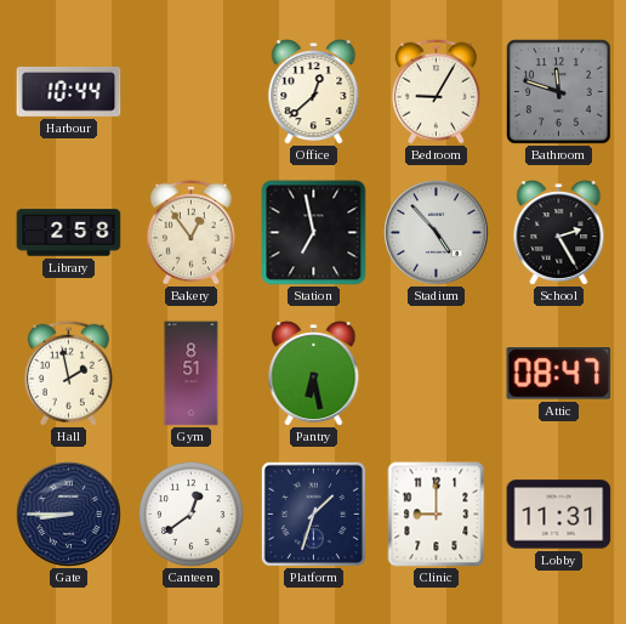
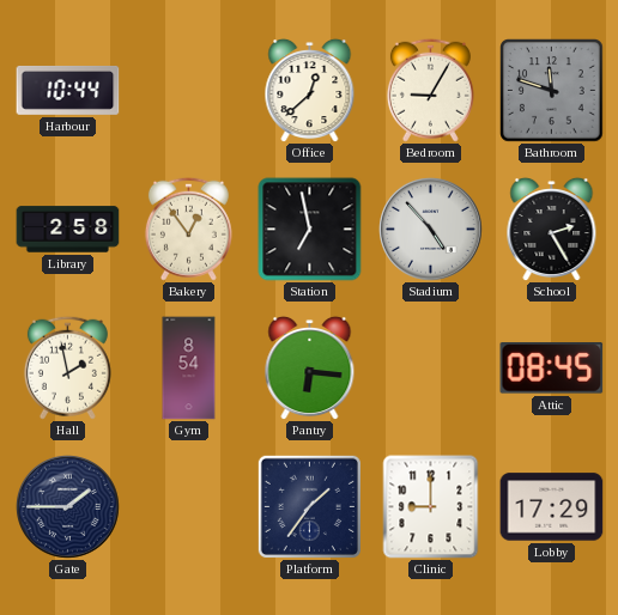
Gym: 8:51 -> 8:54 (189, 369)
Pantry: 6:28 -> 6:16 (310, 367)
Attic: 08:47 -> 08:45 (552, 369)
Gate: 8:45 -> 1:45 (68, 507)
Canteen: 12:39 -> none (190, 514)
Platform: 1:33 -> 1:36 (309, 506)
Lobby: 11:31 -> 17:29 (552, 507)
